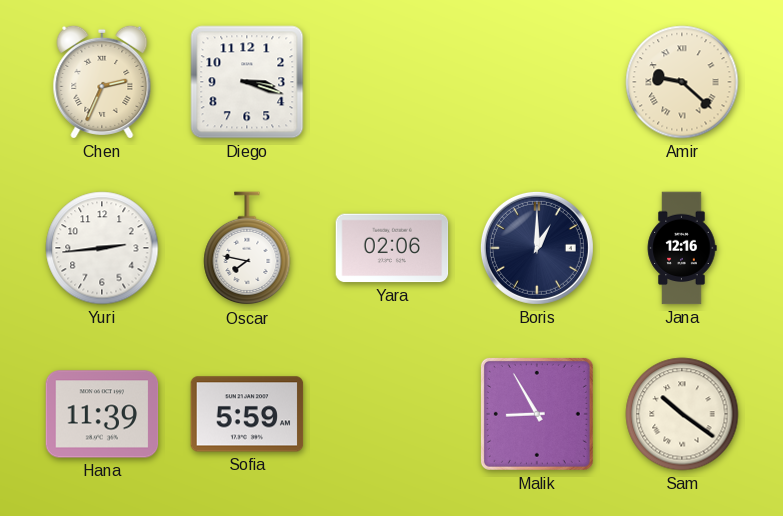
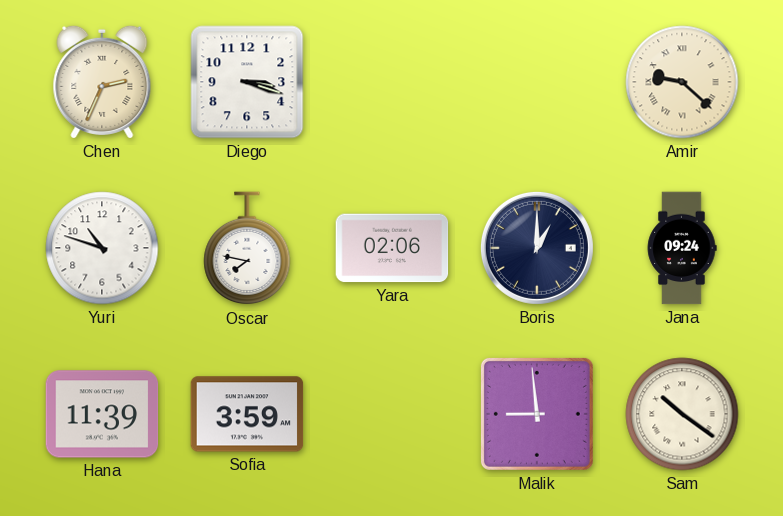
Yuri: 2:44 -> 10:48 (102, 248)
Jana: 12:16 -> 09:24 (682, 248)
Sofia: 5:59 -> 3:59 (247, 414)
Malik: 8:55 -> 8:59 (537, 414)
